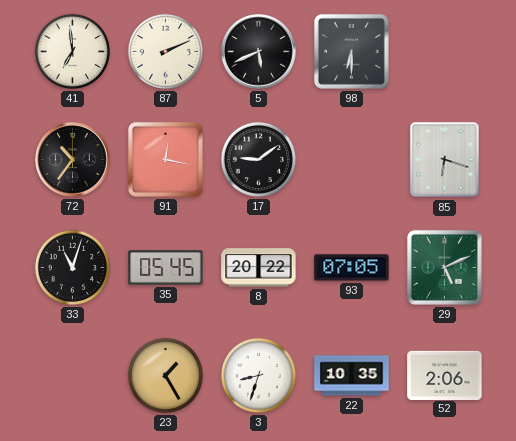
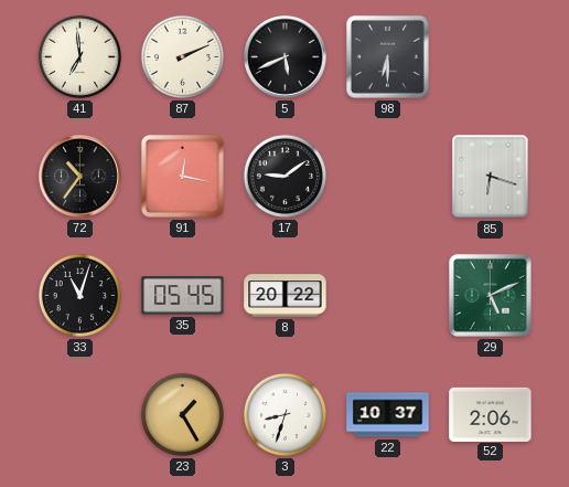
93: 07:05 -> none (352, 268)
22: 10:35 -> 10:37 (388, 415)
